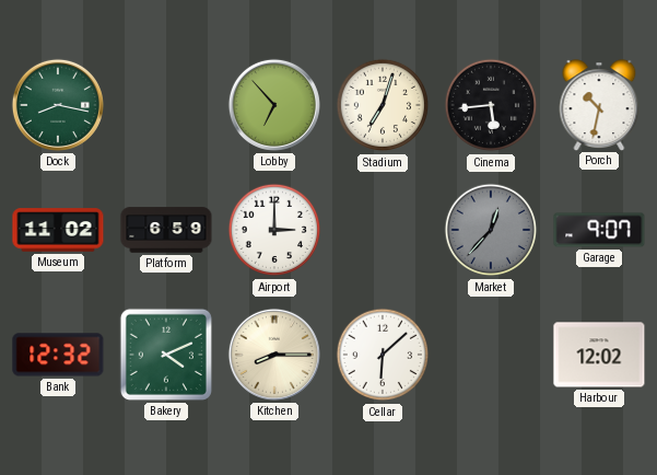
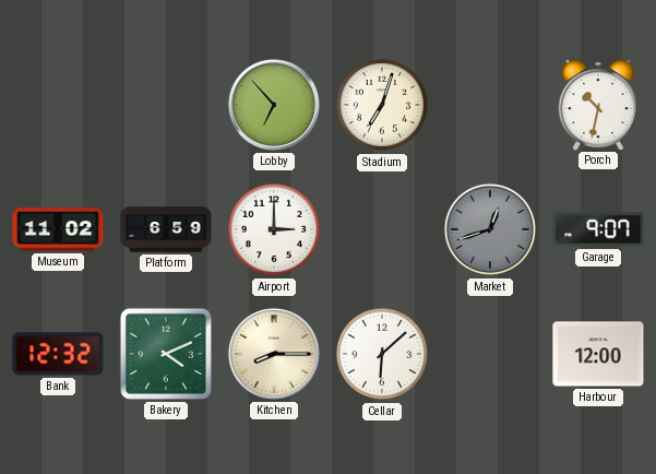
Dock: 8:17 -> none (58, 105)
Cinema: 5:44 -> none (491, 105)
Market: 12:37 -> 12:42 (490, 229)
Harbour: 12:02 -> 12:00 (598, 354)
